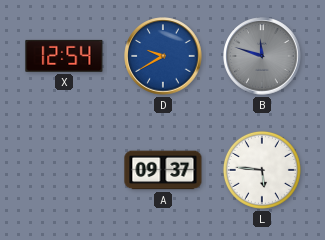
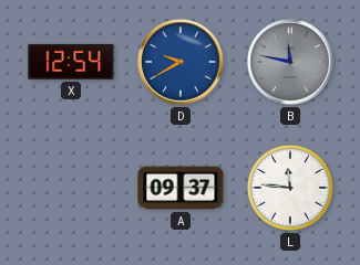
B: 11:48 -> 11:47 (290, 62)
L: 5:46 -> 11:46 (290, 188)
